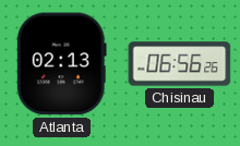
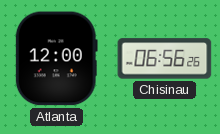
Atlanta: 02:13 -> 12:00 (56, 59)
